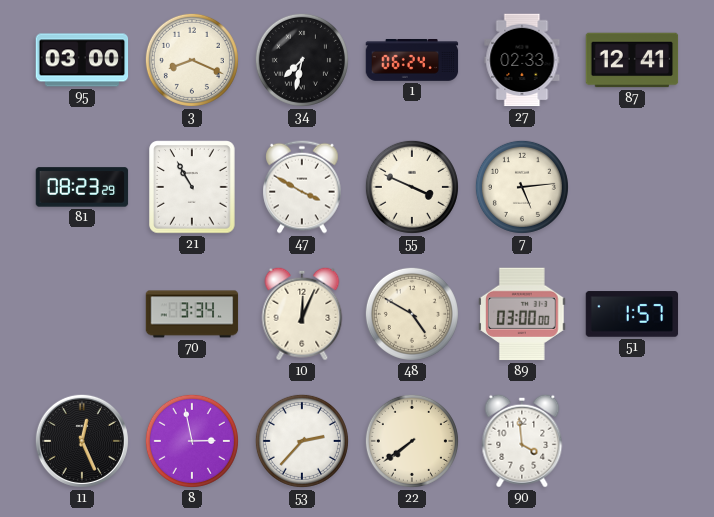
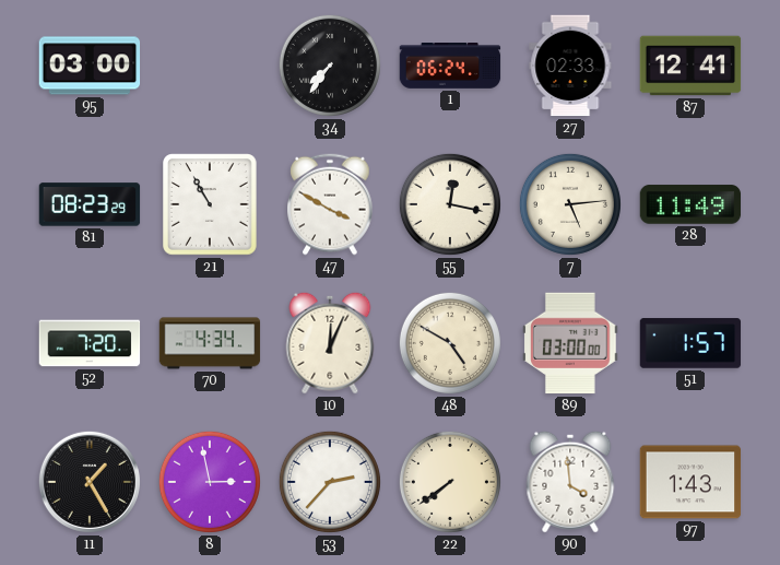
3: 8:19 -> none (192, 60)
34: 7:32 -> 7:36 (330, 66)
55: 3:49 -> 12:17 (450, 204)
28: none -> 11:49 (690, 204)
52: none -> 7:20 (90, 343)
70: 3:34 -> 4:34 (210, 343)
11: 12:26 -> 1:25 (90, 482)
97: none -> 1:43 (690, 482)
